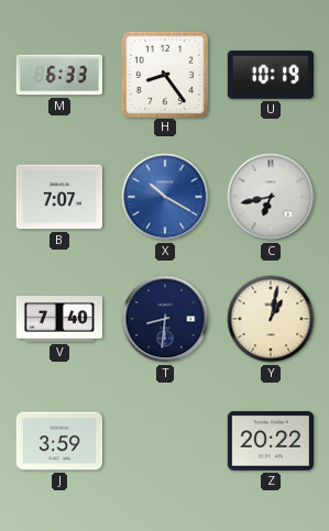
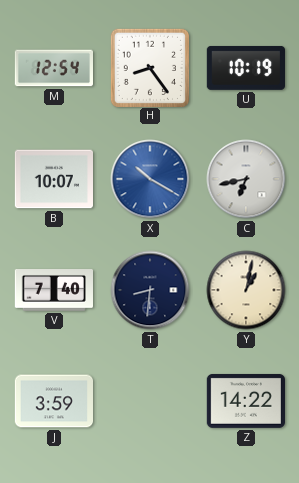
M: 6:33 -> 12:54 (53, 68)
B: 7:07 -> 10:07 (53, 179)
Z: 20:22 -> 14:22 (245, 401)
